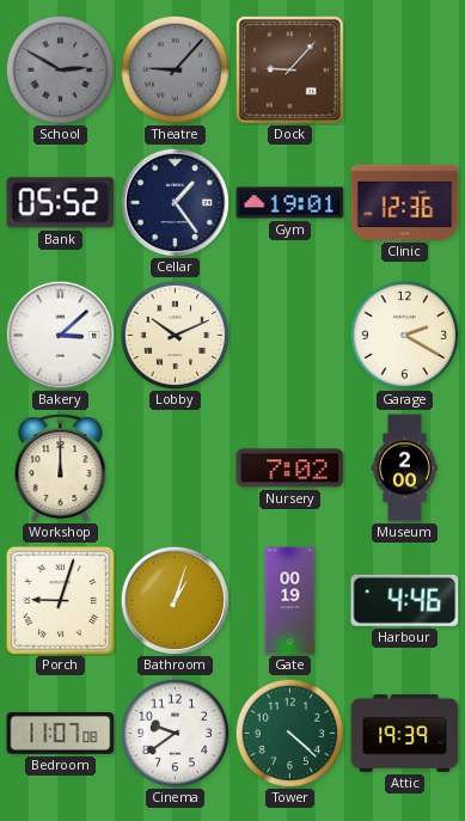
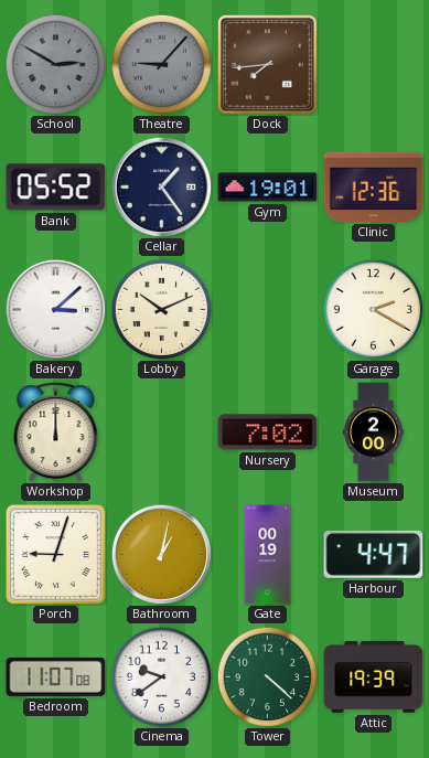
Dock: 9:07 -> 7:44 (268, 65)
Bathroom: 1:03 -> 1:02 (161, 554)
Harbour: 4:46 -> 4:47 (374, 554)
